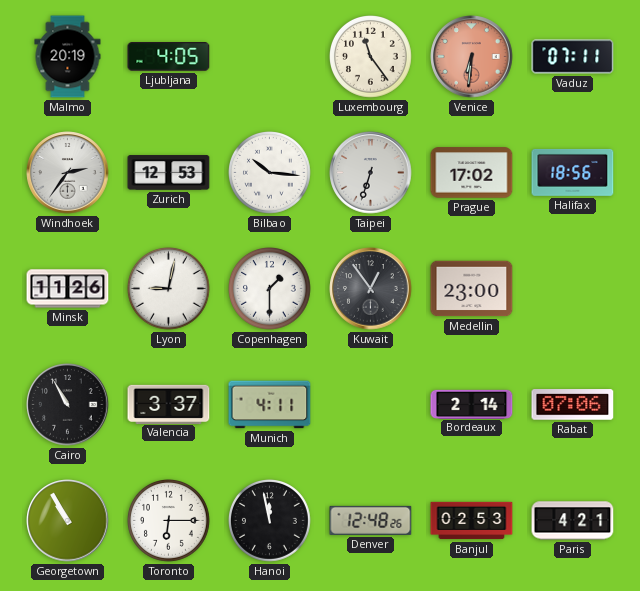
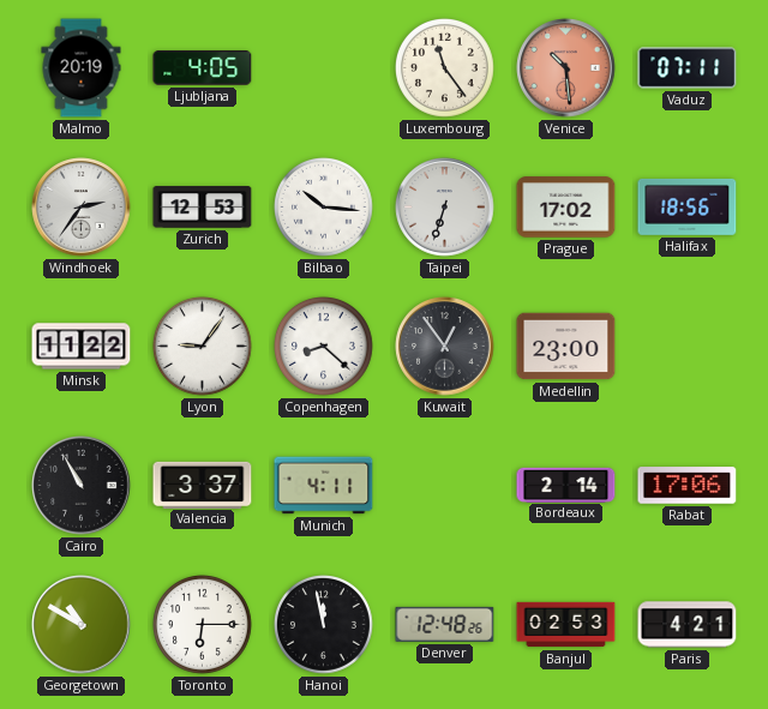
Venice: 6:31 -> 10:29 (566, 68)
Minsk: 11:26 -> 11:22 (82, 347)
Lyon: 9:02 -> 9:06 (203, 347)
Copenhagen: 1:30 -> 8:22 (324, 347)
Rabat: 07:06 -> 17:06 (688, 486)
Georgetown: 10:55 -> 10:50 (82, 625)
